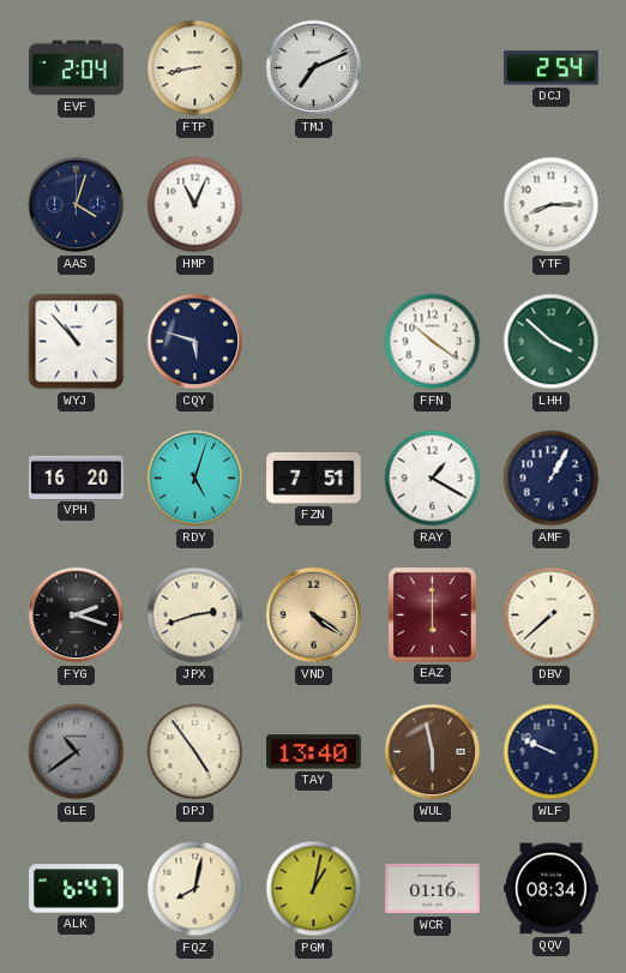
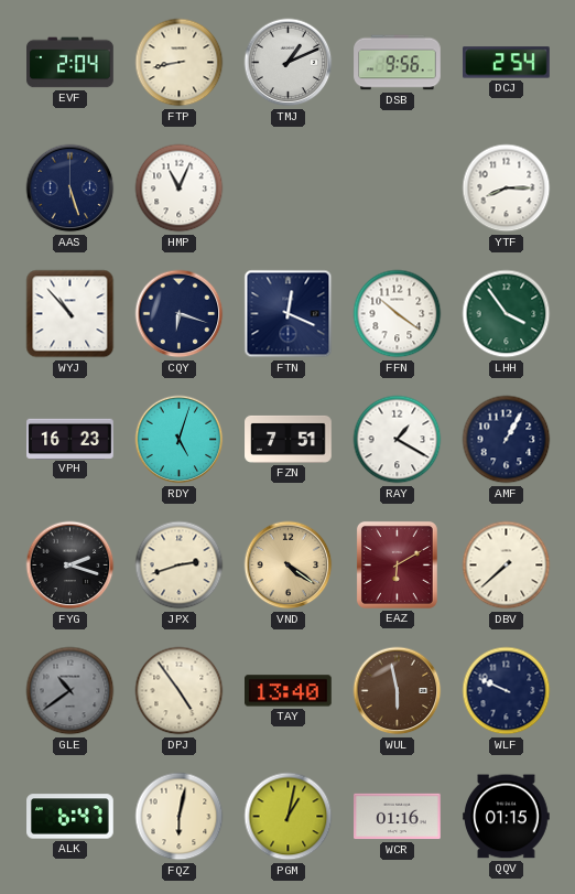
TMJ: 7:11 -> 1:11 (289, 63)
DSB: none -> 9:56 (398, 63)
AAS: 4:03 -> 5:27 (70, 189)
CQY: 5:48 -> 6:18 (180, 314)
FTN: none -> 12:19 (289, 314)
LHH: 3:52 -> 3:54 (507, 314)
VPH: 16:20 -> 16:23 (70, 439)
EAZ: 6:00 -> 6:10 (397, 564)
FQZ: 8:02 -> 6:02 (180, 817)
QQV: 08:34 -> 01:15 (507, 817)
